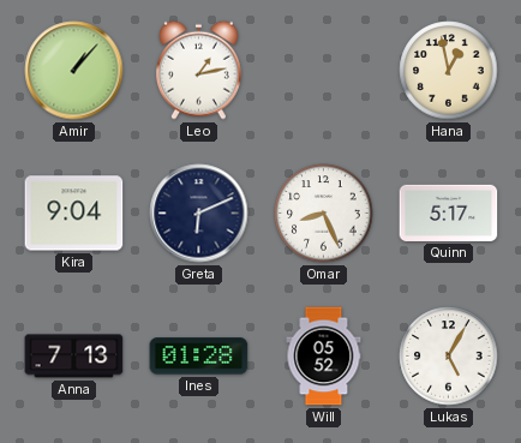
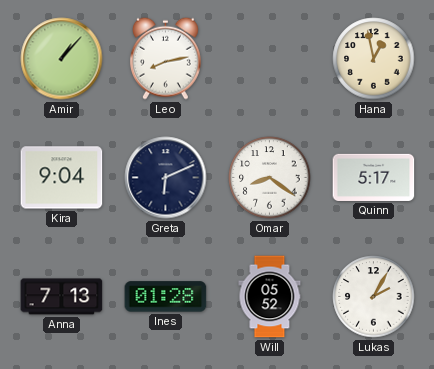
Leo: 1:13 -> 8:13 (165, 58)
Omar: 8:26 -> 8:21 (270, 178)
Lukas: 5:05 -> 2:05 (374, 297)
